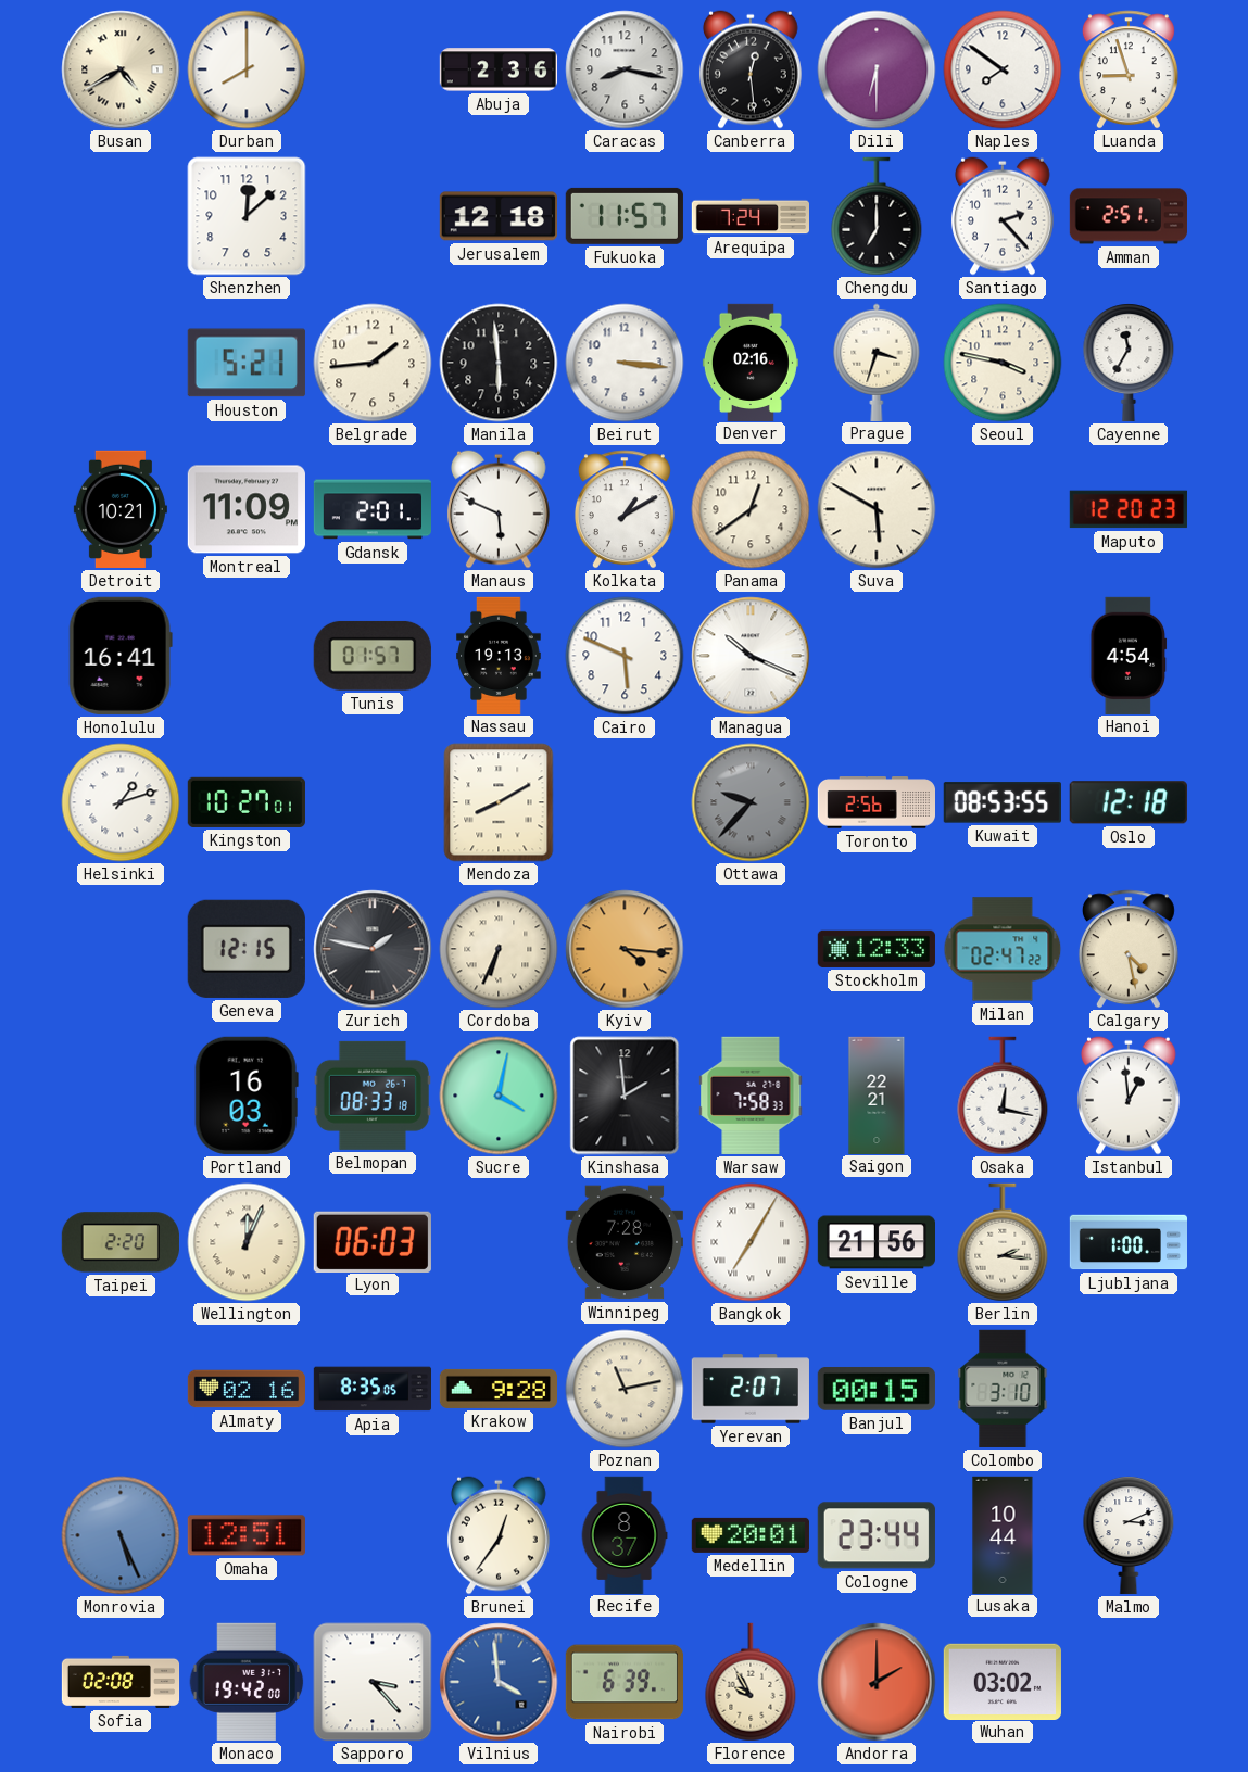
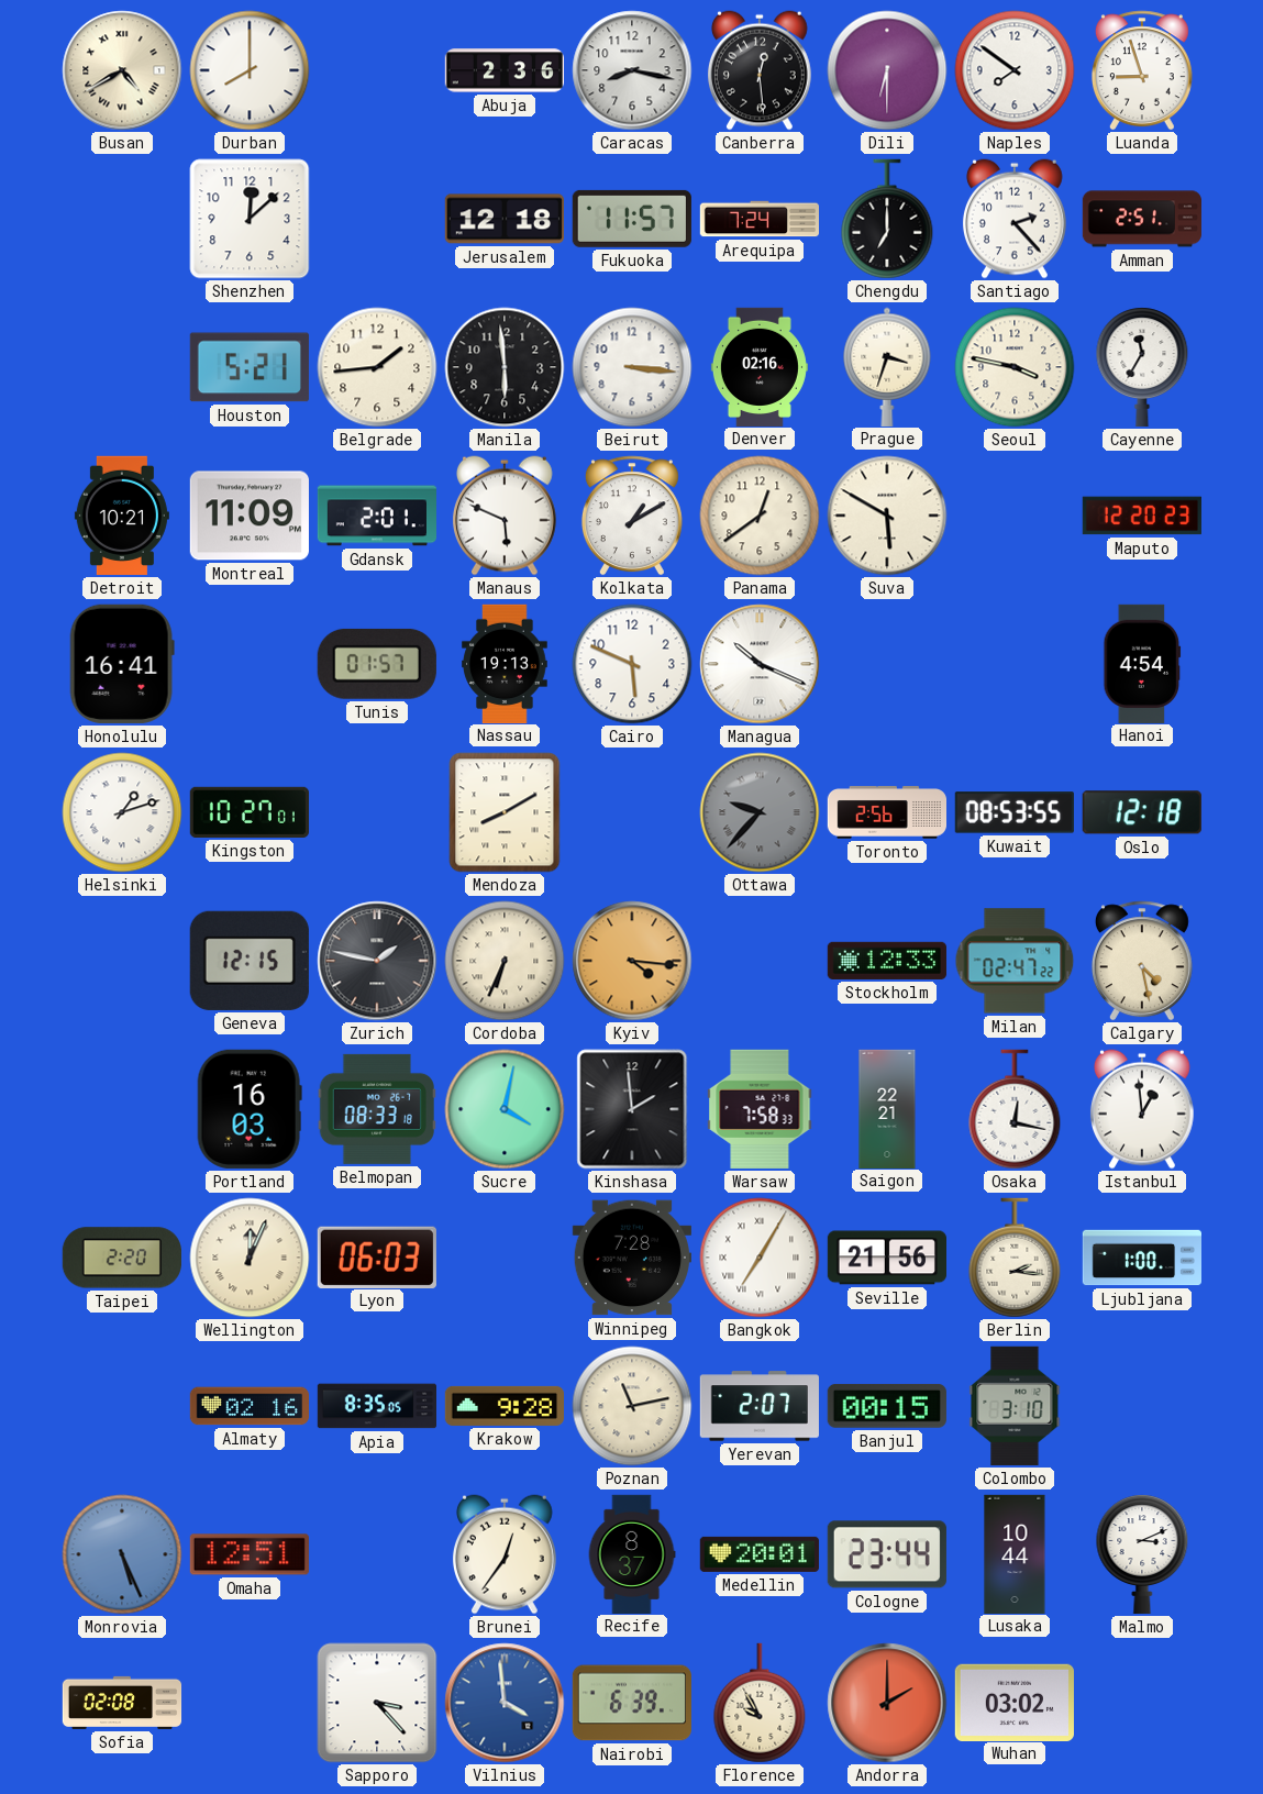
Monaco: 19:42 -> none (247, 1682)
